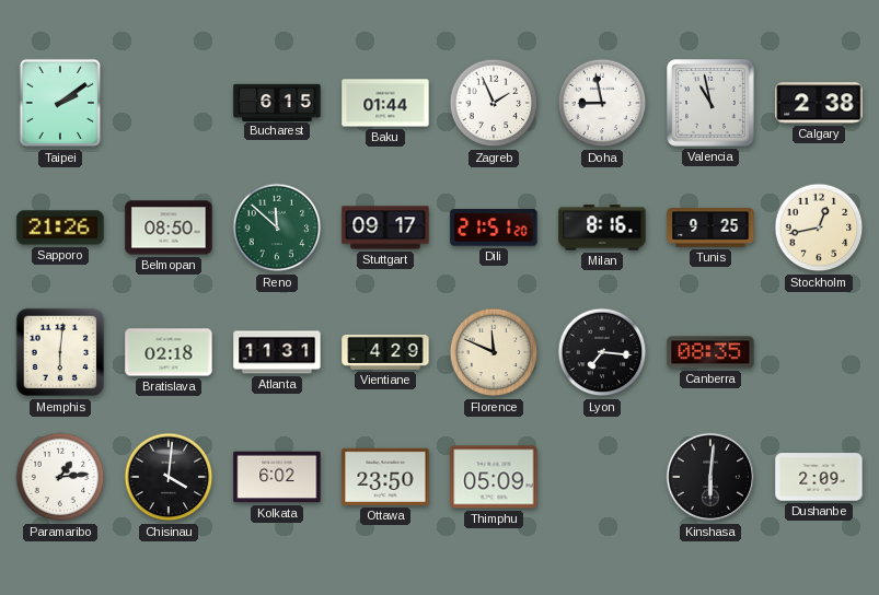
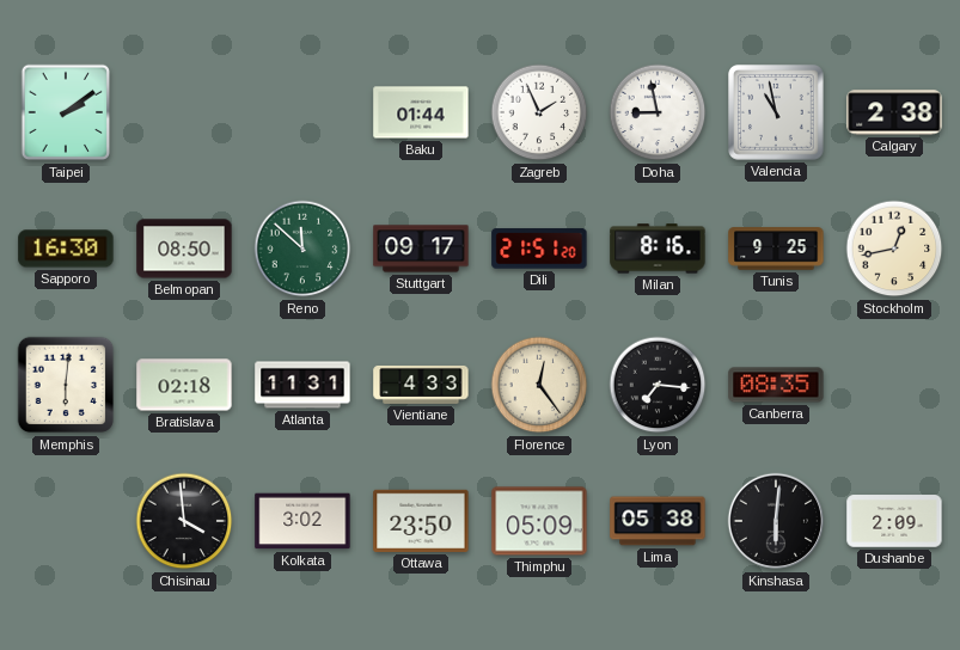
Bucharest: 6:15 -> none (277, 102)
Sapporo: 21:26 -> 16:30 (66, 249)
Vientiane: 4:29 -> 4:33 (421, 385)
Florence: 11:49 -> 12:24 (539, 385)
Paramaribo: 1:14 -> none (60, 477)
Chisinau: 4:01 -> 3:59 (184, 521)
Kolkata: 6:02 -> 3:02 (302, 521)
Lima: none -> 05:38 (658, 521)
